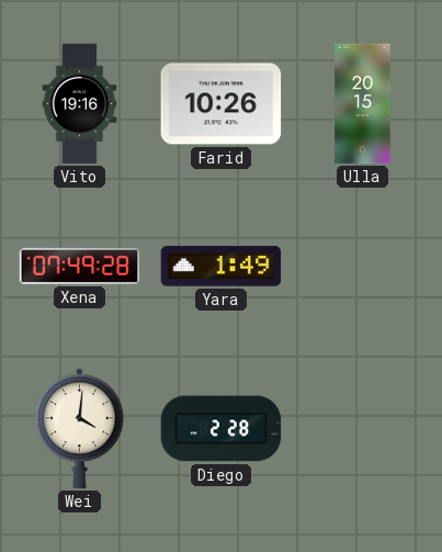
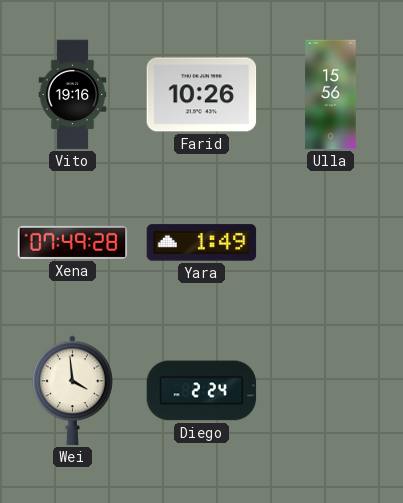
Ulla: 20:15 -> 15:56 (331, 95)
Wei: 4:01 -> 3:59 (73, 391)
Diego: 2:28 -> 2:24 (202, 391)
